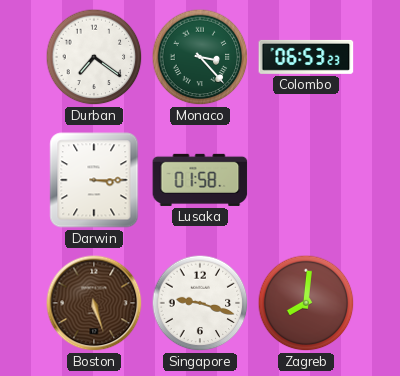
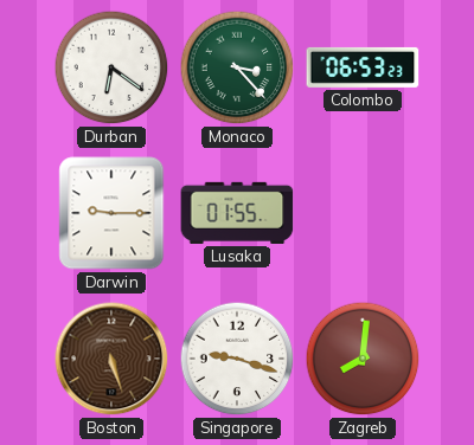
Durban: 7:21 -> 6:21 (111, 67)
Darwin: 3:15 -> 9:15 (111, 213)
Lusaka: 01:58 -> 01:55 (237, 213)
